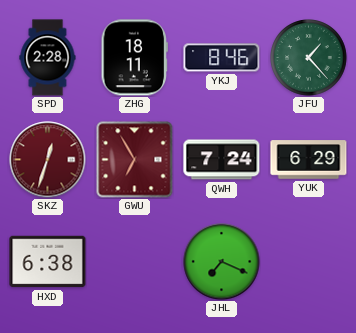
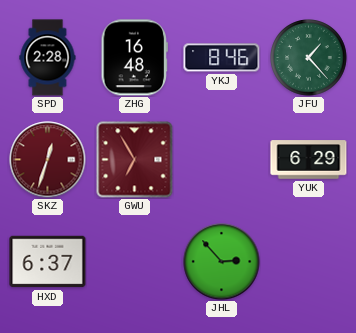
ZHG: 18:11 -> 16:48 (135, 58)
QWH: 7:24 -> none (222, 160)
HXD: 6:38 -> 6:37 (48, 262)
JHL: 7:19 -> 2:53 (222, 262)
